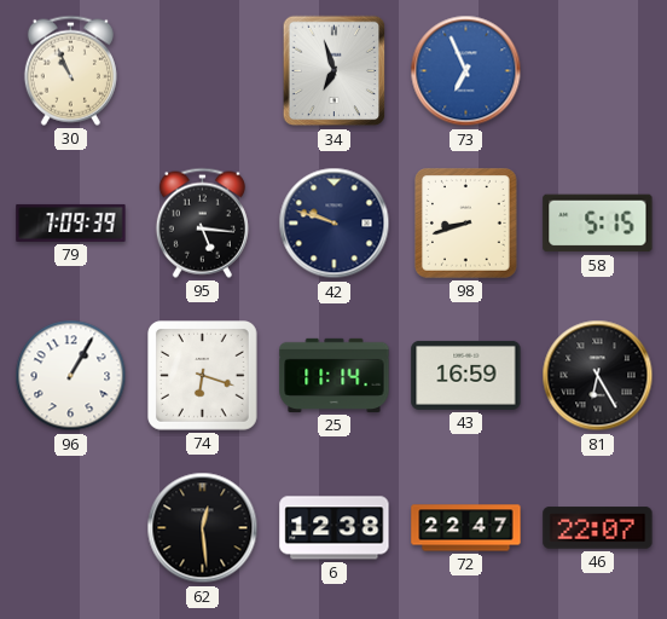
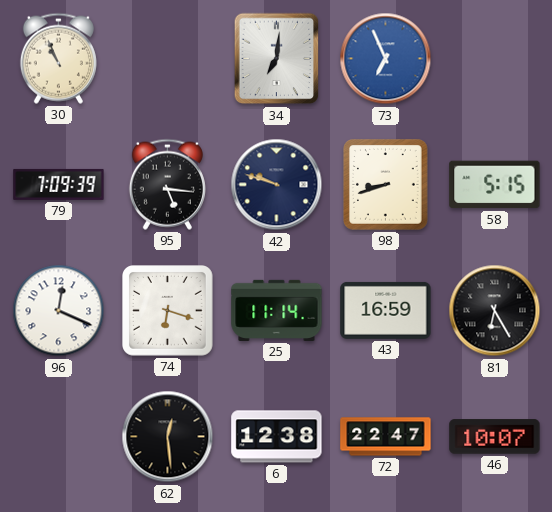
34: 6:57 -> 7:01 (277, 59)
96: 1:05 -> 12:19 (59, 311)
46: 22:07 -> 10:07 (495, 437)
